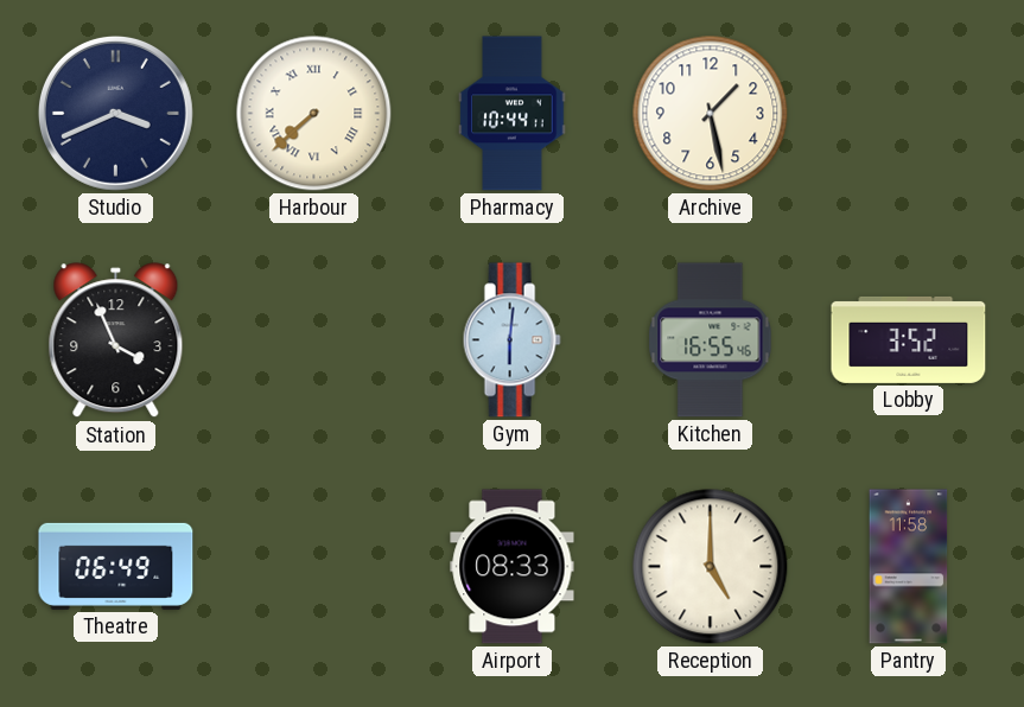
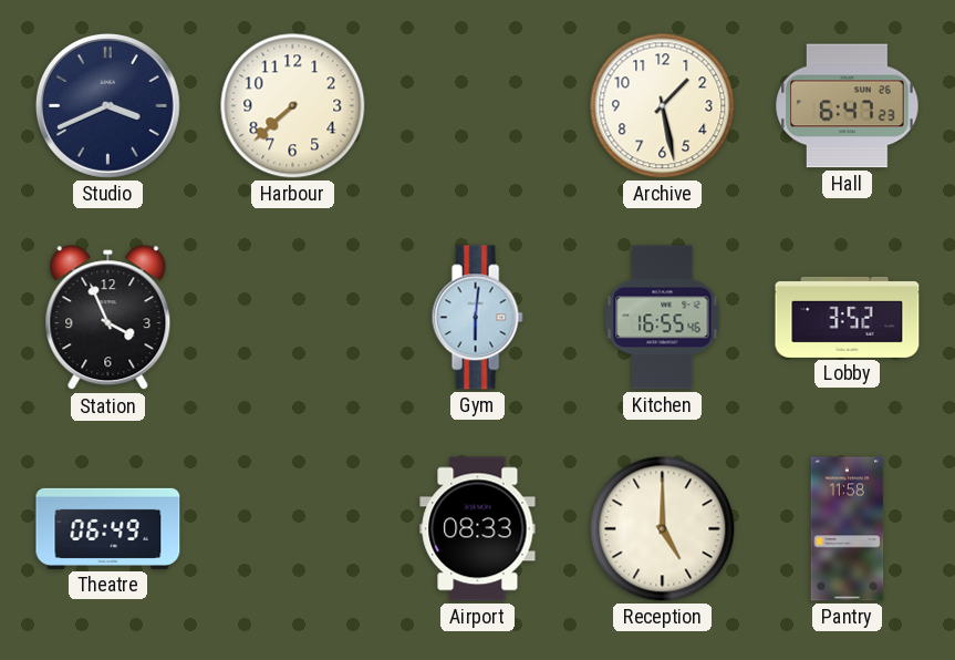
Harbour numerals: Roman -> Arabic (293, 106)
Pharmacy: 10:44 -> none (513, 114)
Hall: none -> 6:47 (848, 106)
